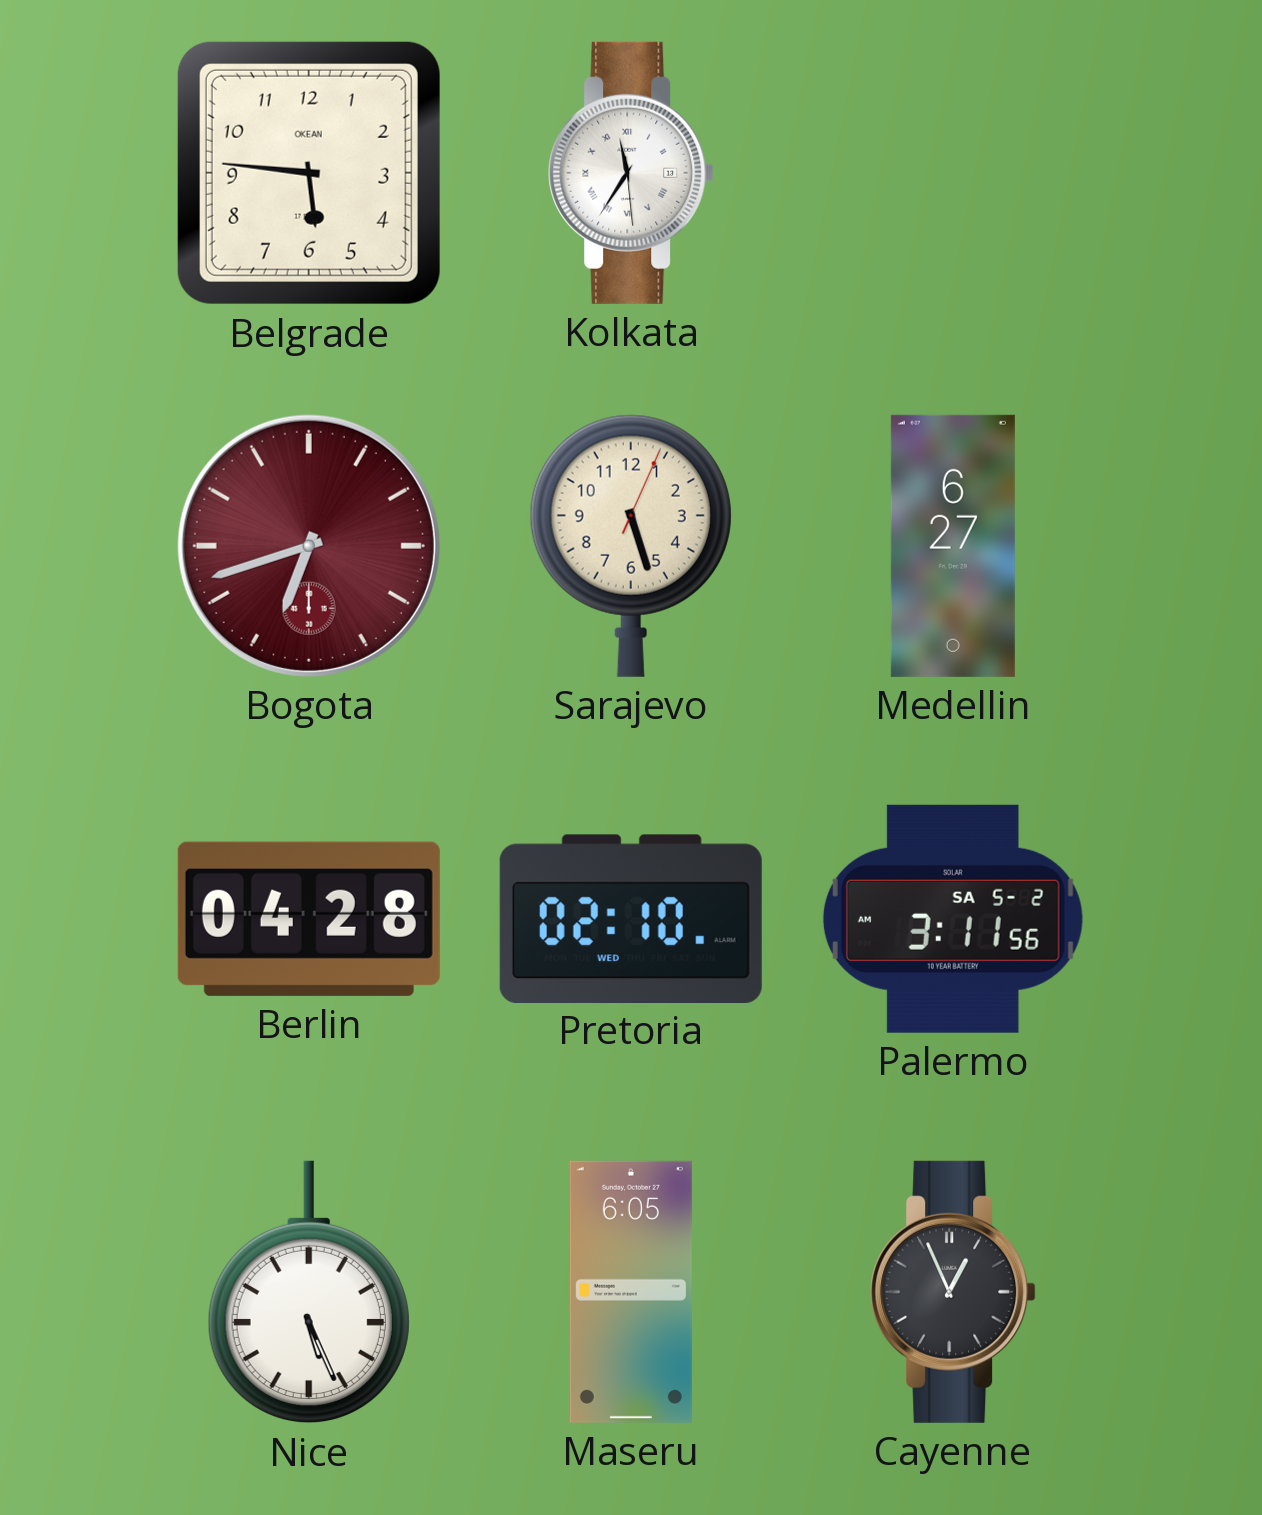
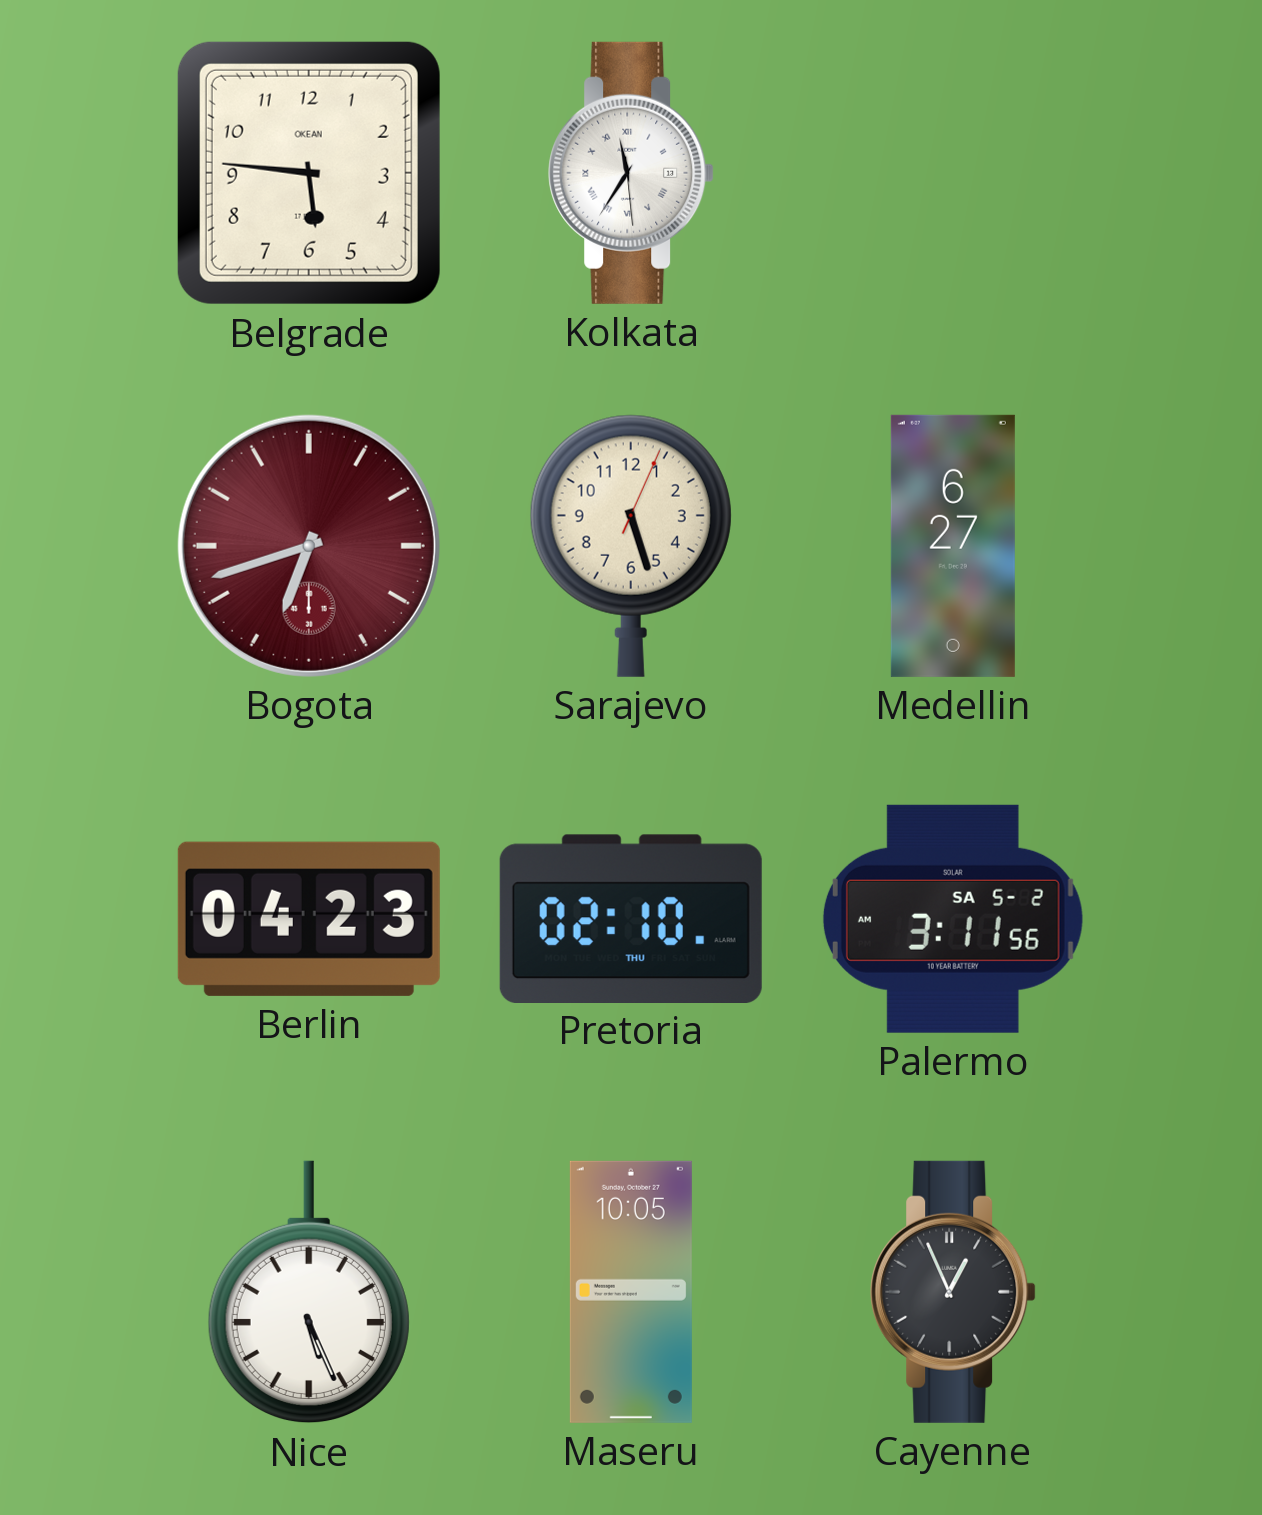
Berlin: 04:28 -> 04:23 (309, 919)
Pretoria date: WED -> THU (631, 918)
Maseru: 6:05 -> 10:05 (631, 1292)
